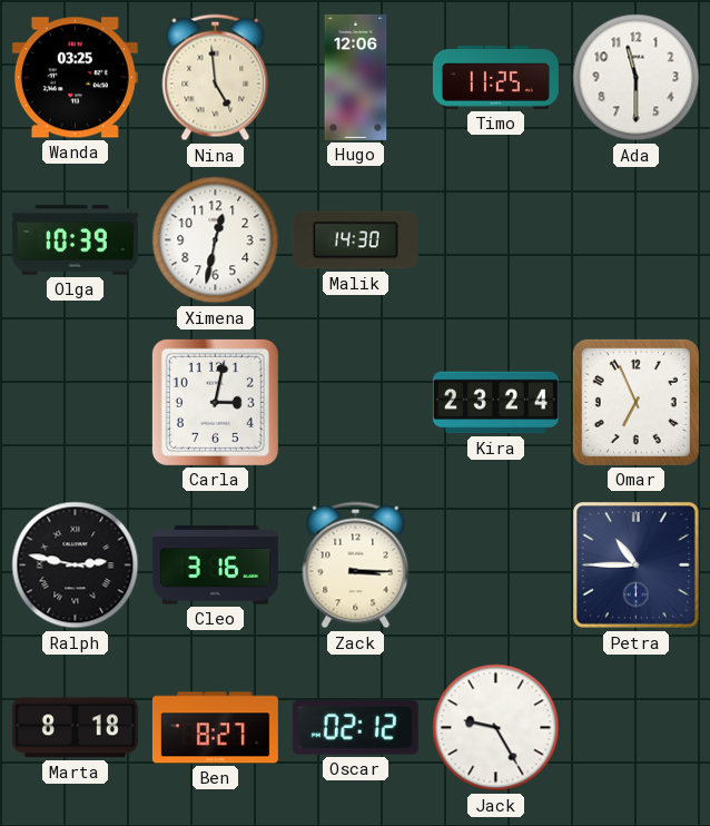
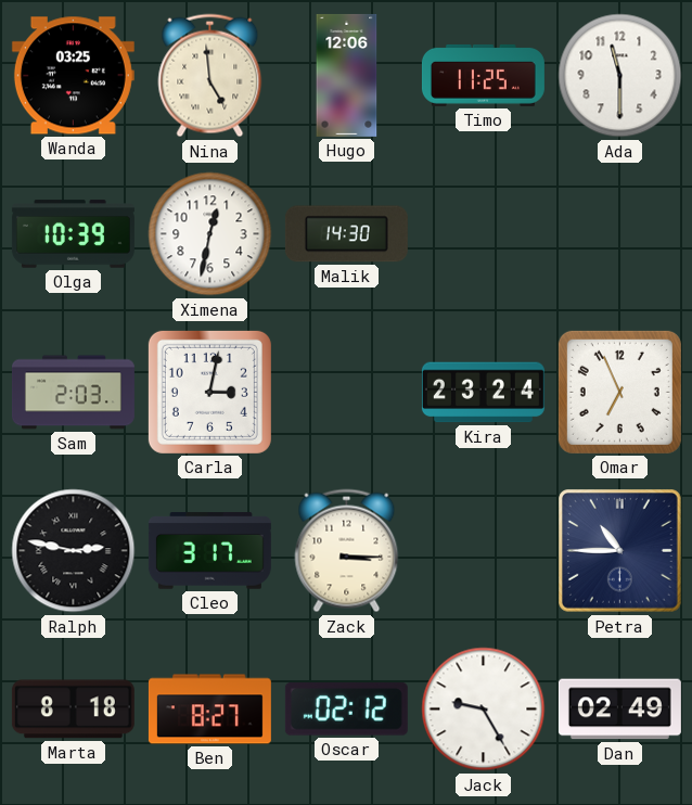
Sam: none -> 2:03 (73, 393)
Cleo: 3:16 -> 3:17 (209, 551)
Dan: none -> 02:49 (619, 710)
